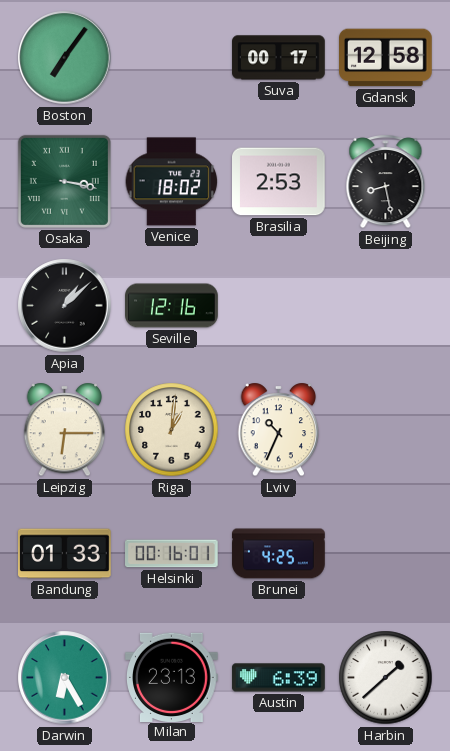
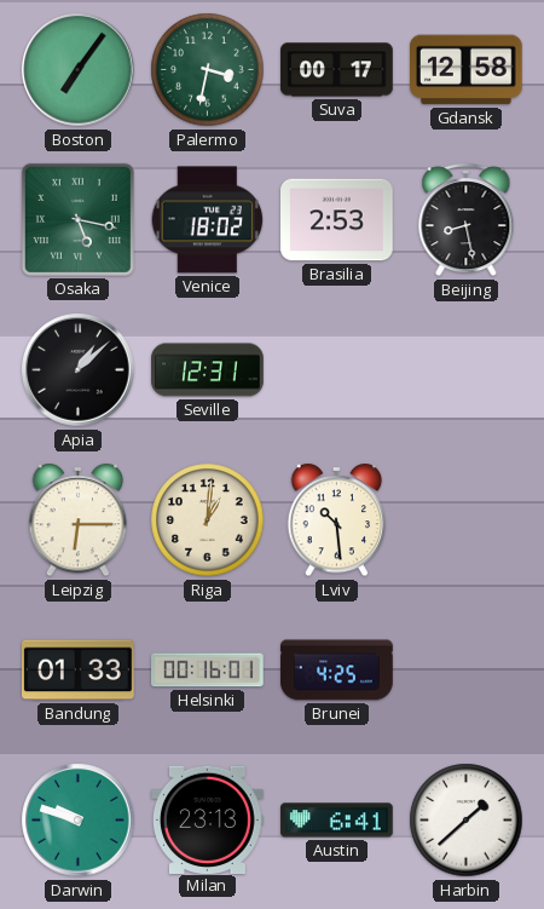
Palermo: none -> 3:32 (208, 70)
Osaka: 3:17 -> 5:17 (77, 219)
Seville: 12:16 -> 12:31 (208, 370)
Lviv: 10:34 -> 10:29 (337, 520)
Darwin: 6:25 -> 9:48 (79, 821)
Austin: 6:39 -> 6:41 (337, 821)
